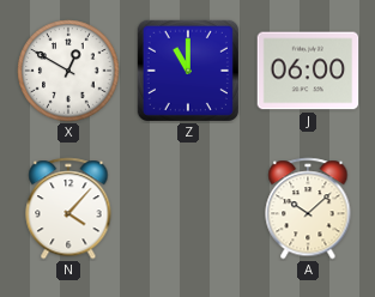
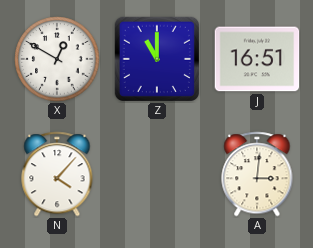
J: 06:00 -> 16:51 (257, 59)
A: 10:08 -> 3:01 (257, 174)
